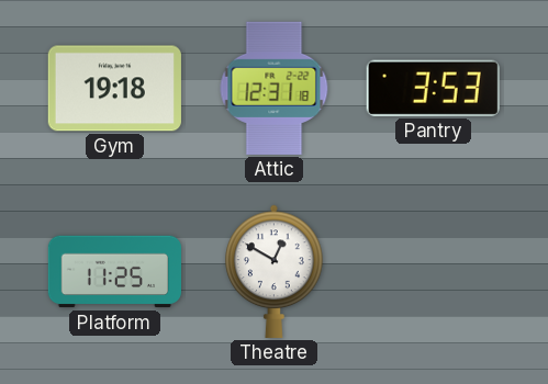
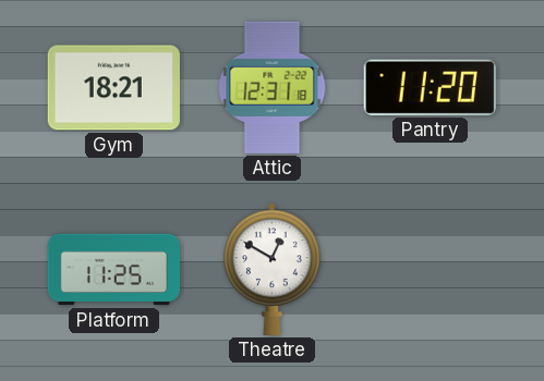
Gym: 19:18 -> 18:21 (113, 88)
Pantry: 3:53 -> 11:20 (430, 87)
